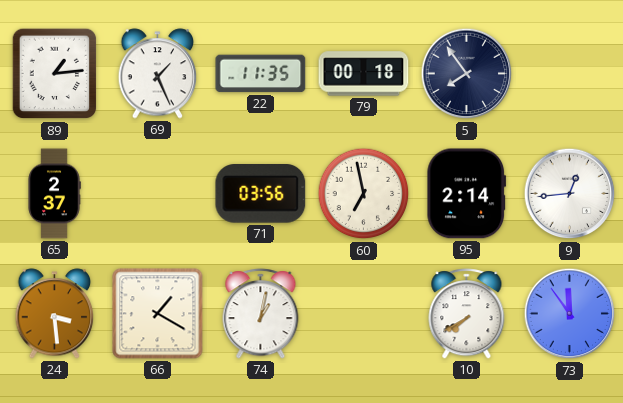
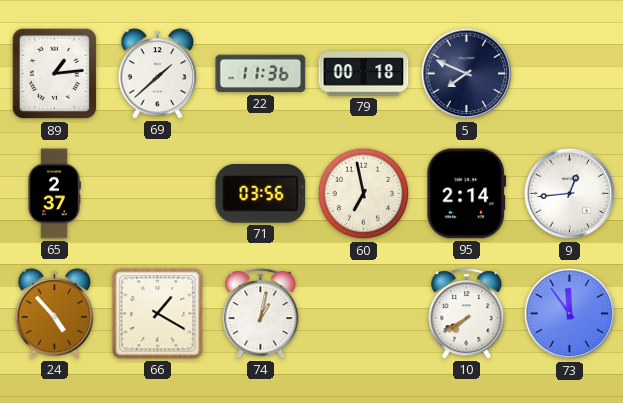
69: 1:26 -> 1:38 (158, 74)
22: 11:35 -> 11:36 (261, 74)
5: 7:54 -> 7:49 (467, 74)
24: 3:29 -> 4:53 (55, 314)
